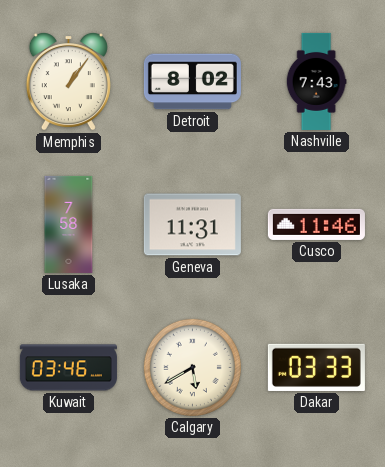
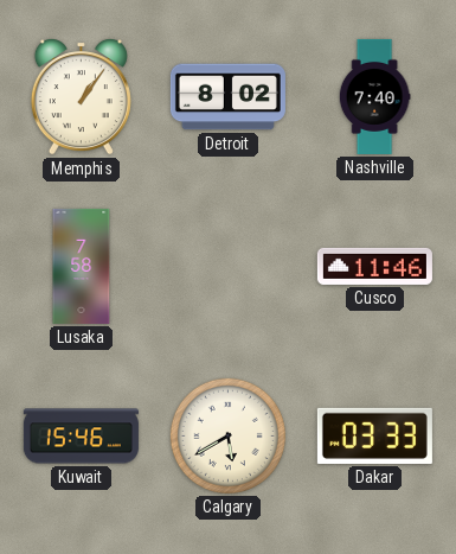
Nashville: 7:43 -> 7:40 (374, 96)
Geneva: 11:31 -> none (192, 225)
Kuwait: 03:46 -> 15:46 (81, 437)
